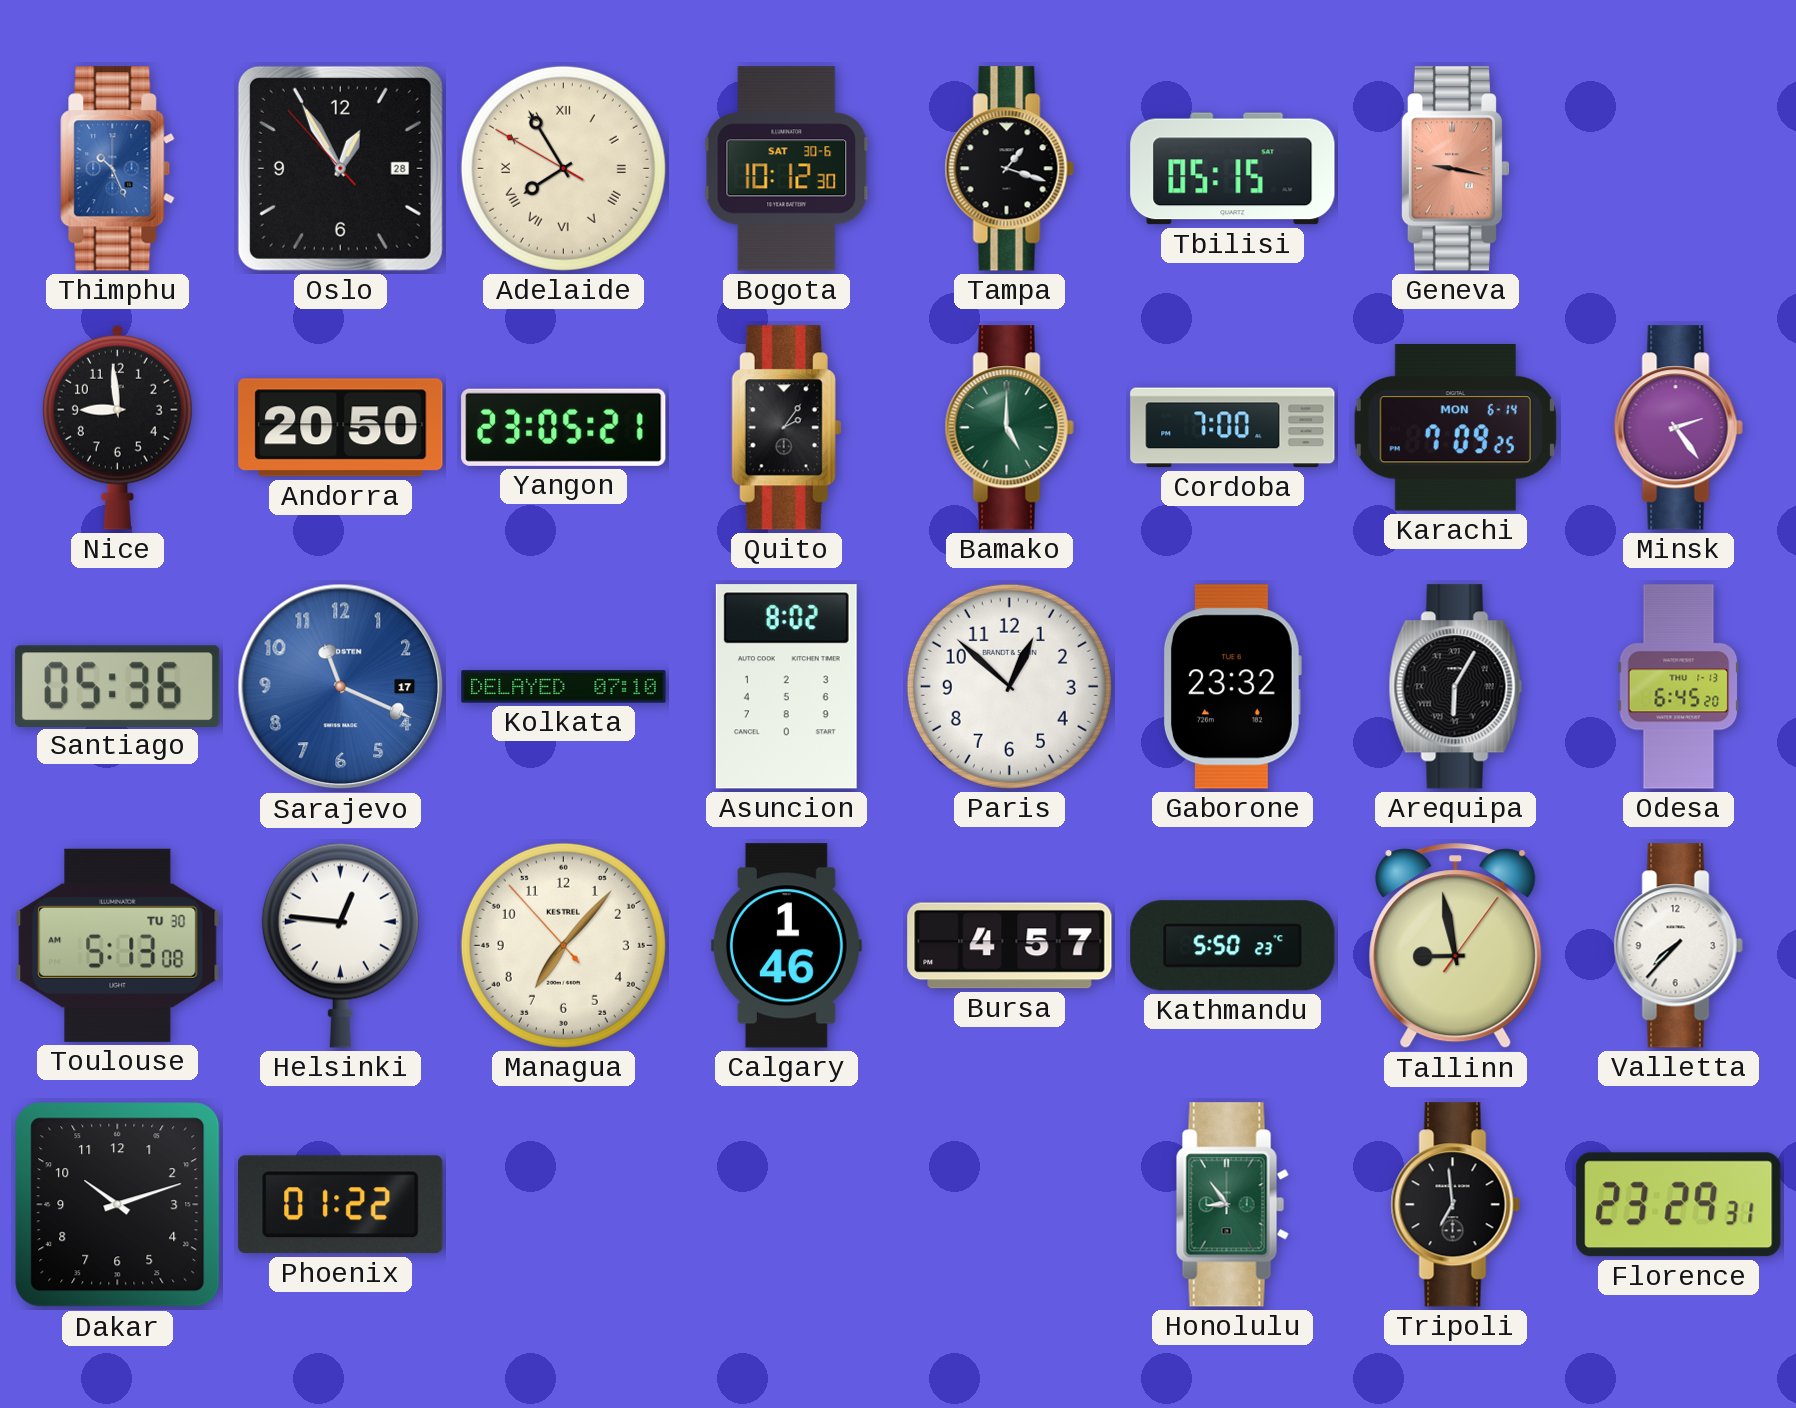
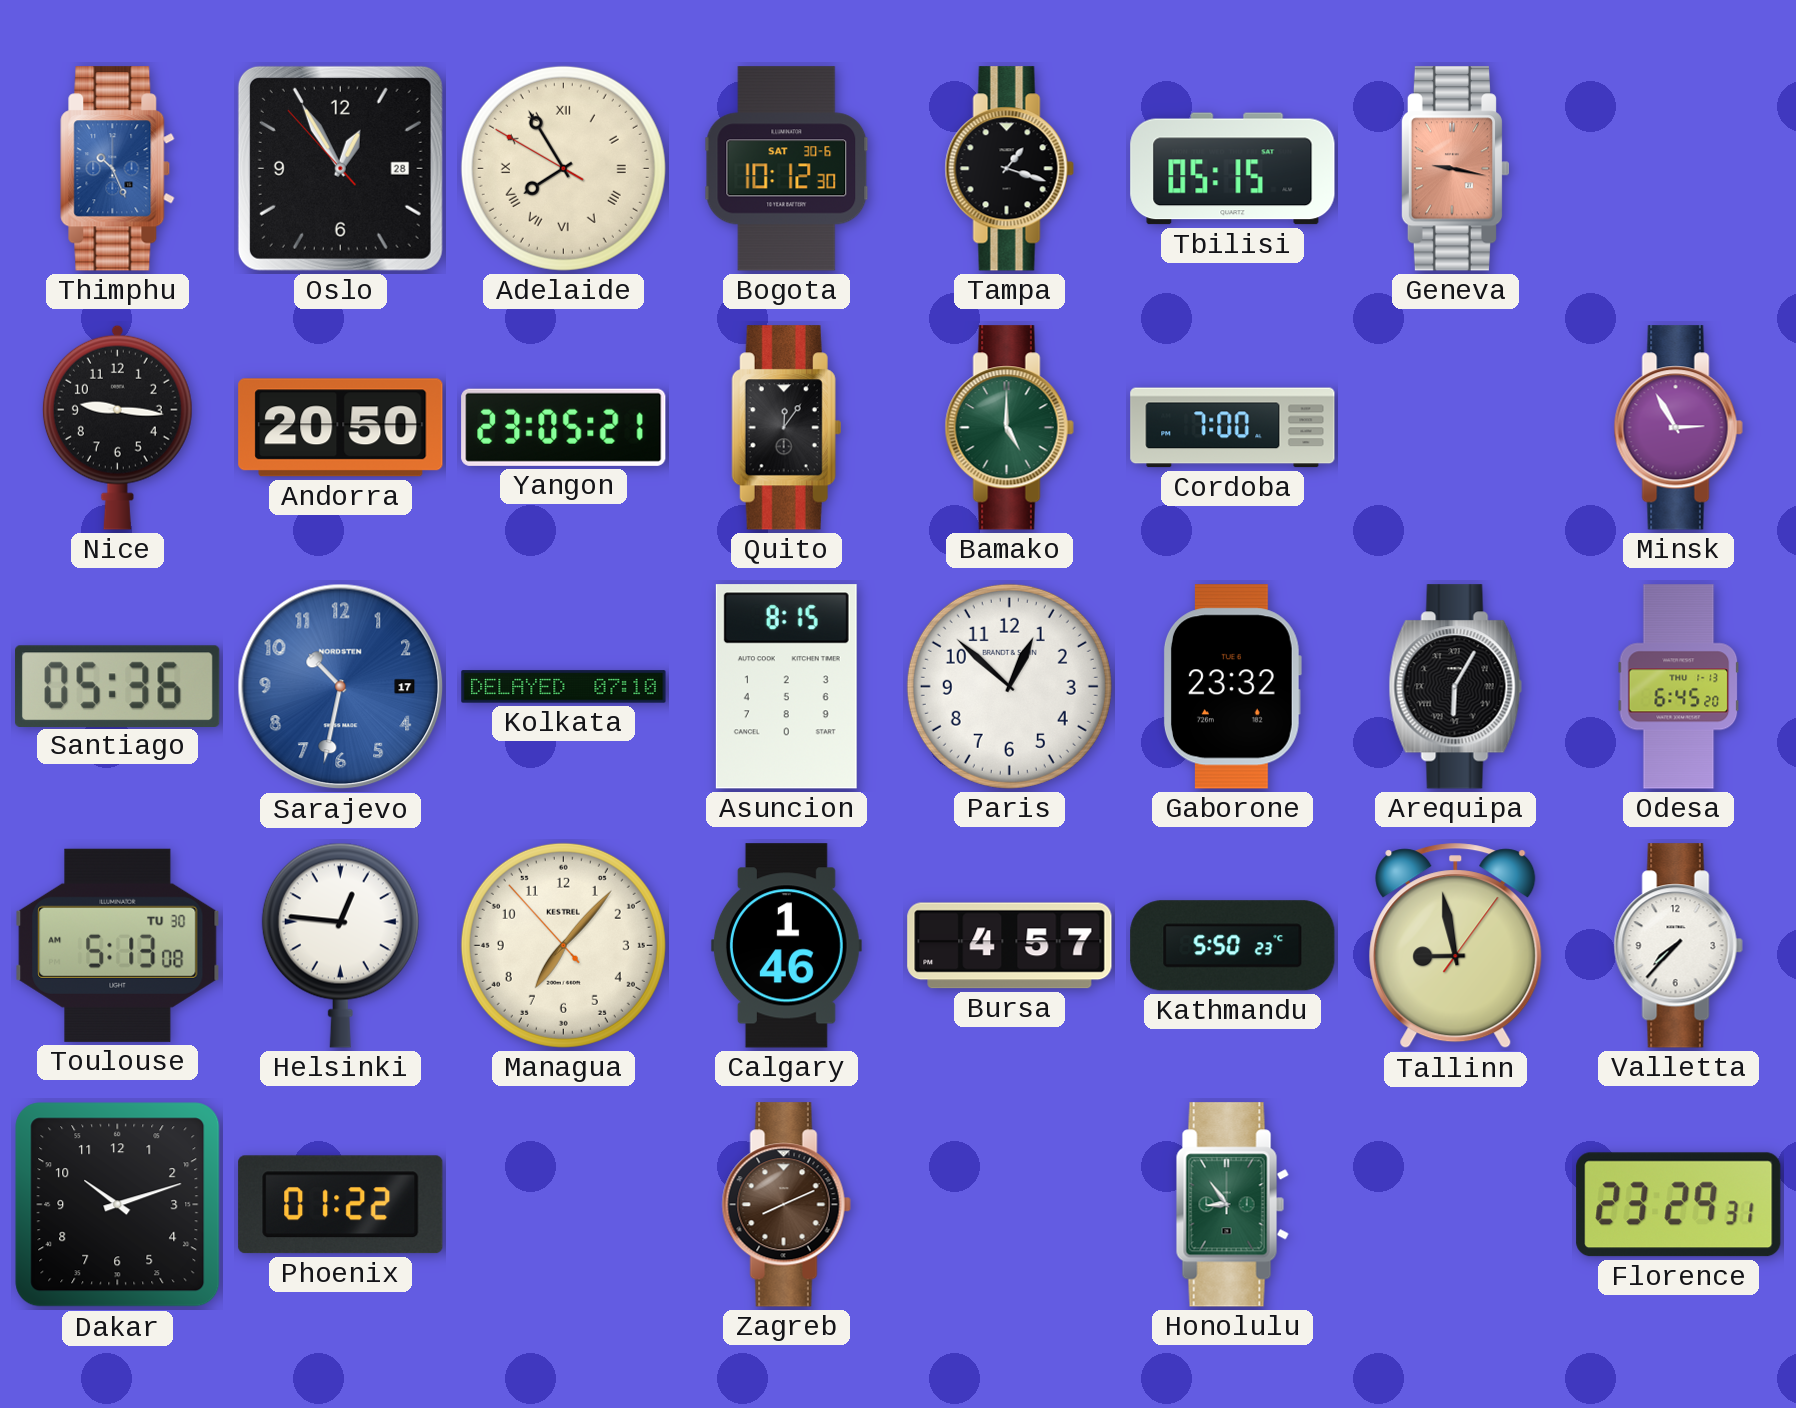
Nice: 8:59 -> 9:16 (117, 427)
Quito: 2:06 -> 12:06 (786, 428)
Karachi: 7:09 -> none (1455, 428)
Minsk: 2:24 -> 2:55 (1678, 428)
Sarajevo: 11:19 -> 10:32 (341, 687)
Asuncion: 8:02 -> 8:15 (786, 687)
Zagreb: none -> 8:11 (786, 1205)
Tripoli: 6:59 -> none (1455, 1205)
